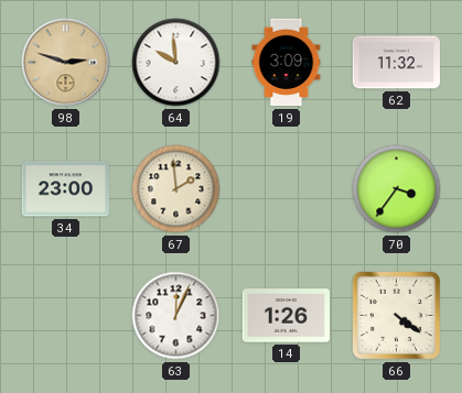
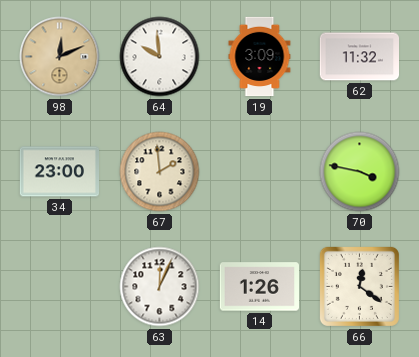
98: 2:48 -> 12:11 (60, 57)
70: 3:36 -> 3:47 (360, 172)
66: 4:21 -> 12:21 (359, 286)
